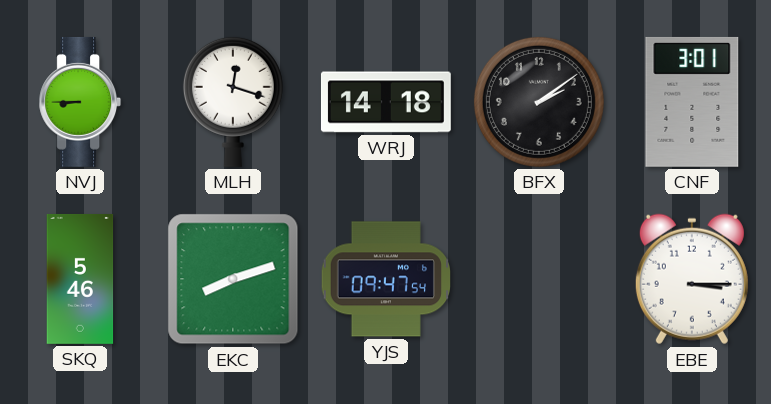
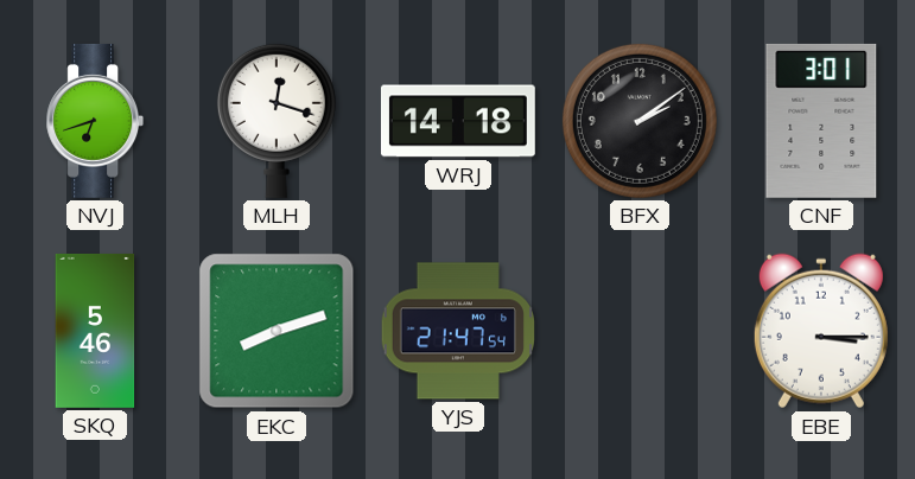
NVJ: 8:45 -> 6:42 (95, 121)
YJS: 09:47 -> 21:47 (457, 331)
